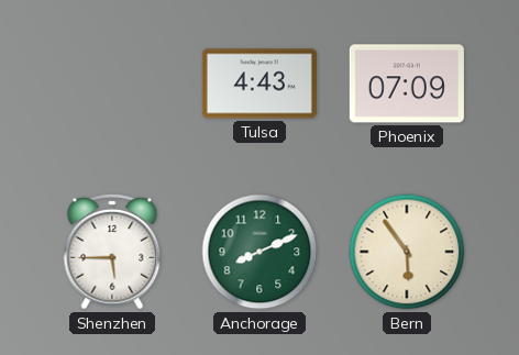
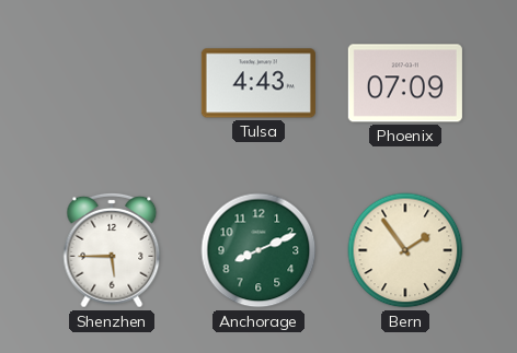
Bern: 5:54 -> 1:54 (405, 250)
